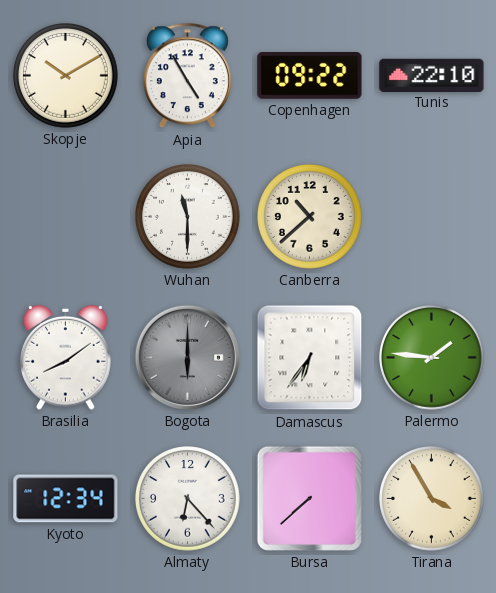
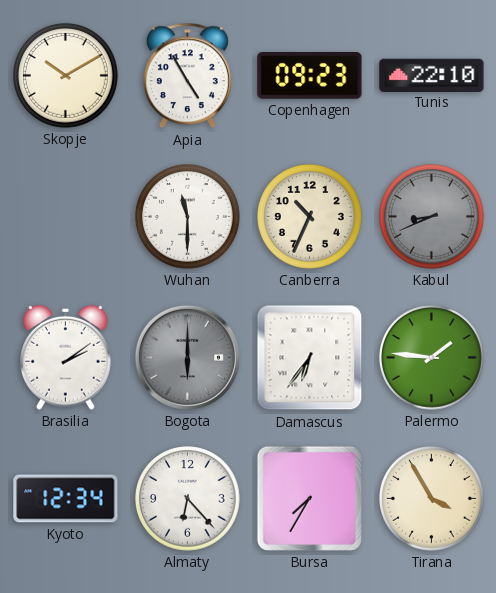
Copenhagen: 09:22 -> 09:23 (310, 76)
Canberra: 10:38 -> 10:34 (310, 217)
Kabul: none -> 8:41 (432, 217)
Brasilia: 8:09 -> 2:09 (66, 357)
Bursa: 7:38 -> 7:35 (309, 498)
